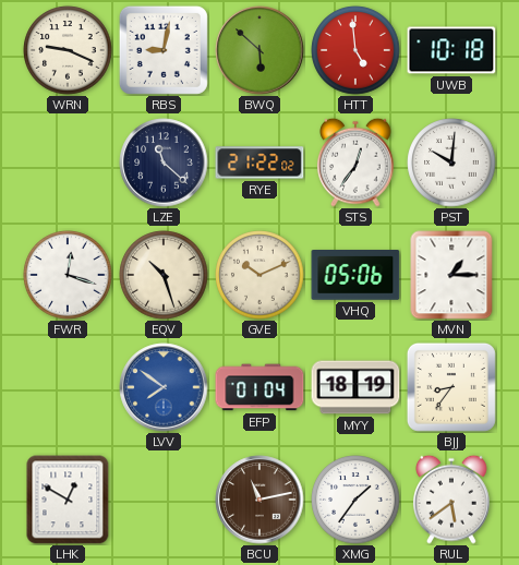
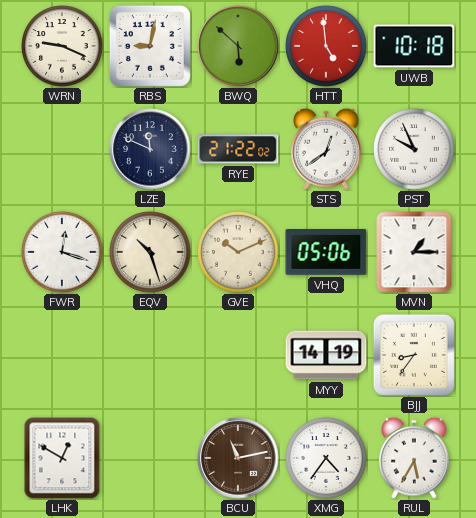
LZE: 11:22 -> 11:49 (150, 149)
STS: 12:36 -> 12:39 (327, 149)
PST: 10:01 -> 9:56 (414, 149)
LVV: 7:51 -> none (164, 387)
EFP: 01:04 -> none (259, 387)
MYY: 18:19 -> 14:19 (326, 355)
XMG: 1:36 -> 4:36 (326, 458)
RUL: 5:39 -> 5:35 (415, 458)
